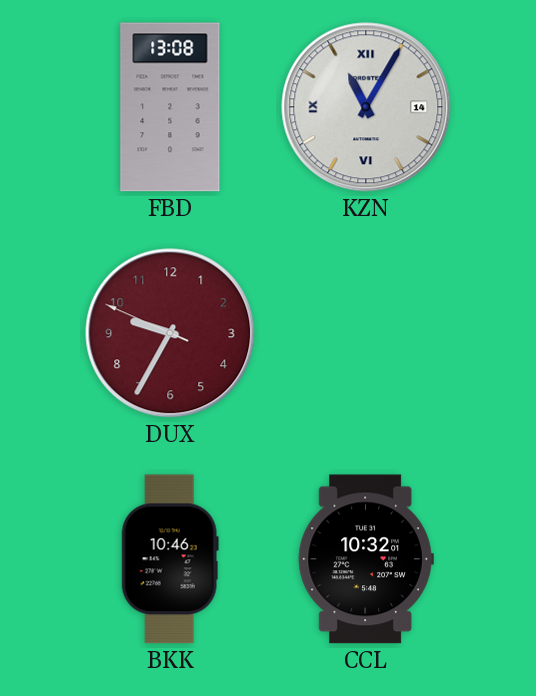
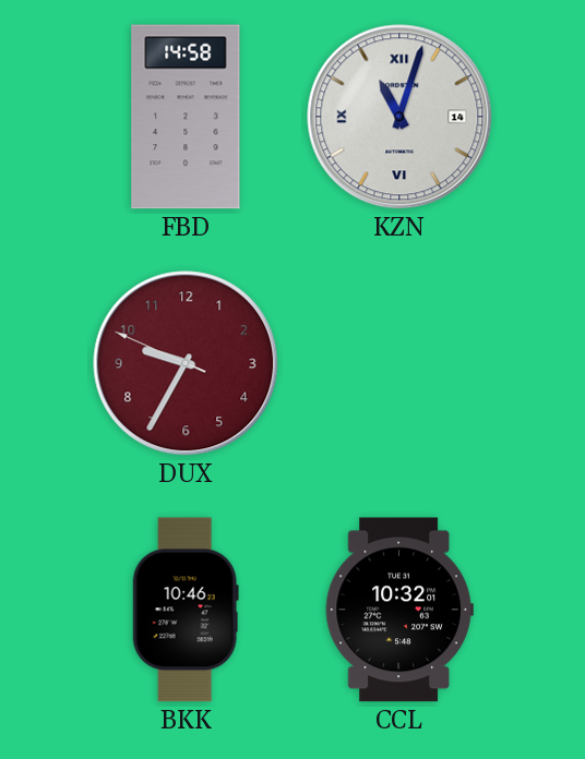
FBD: 13:08 -> 14:58 (186, 117)
KZN: 11:05 -> 11:03 (399, 117)
